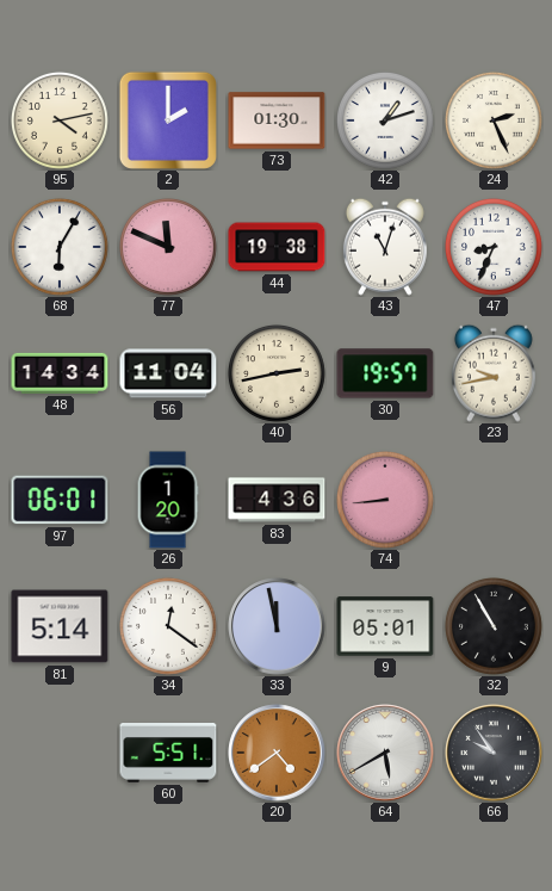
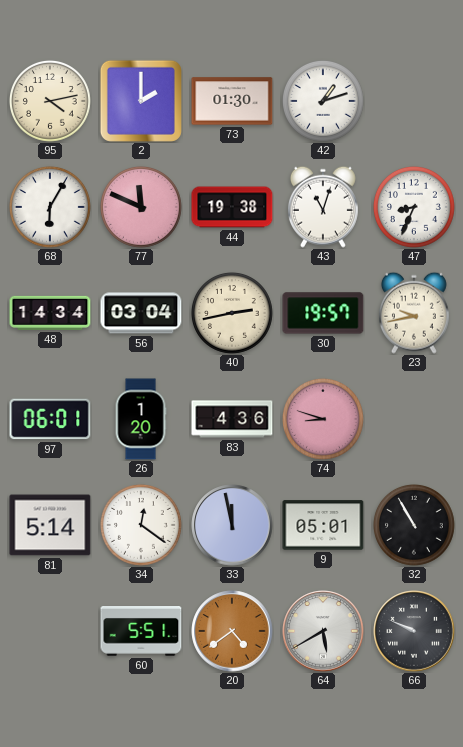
24: 2:26 -> none (494, 120)
56: 11:04 -> 03:04 (141, 313)
74: 8:44 -> 8:48 (323, 419)
66: 9:54 -> 9:49 (414, 631)
